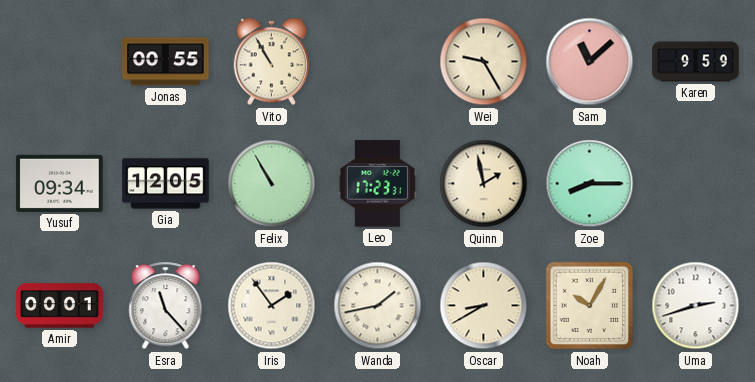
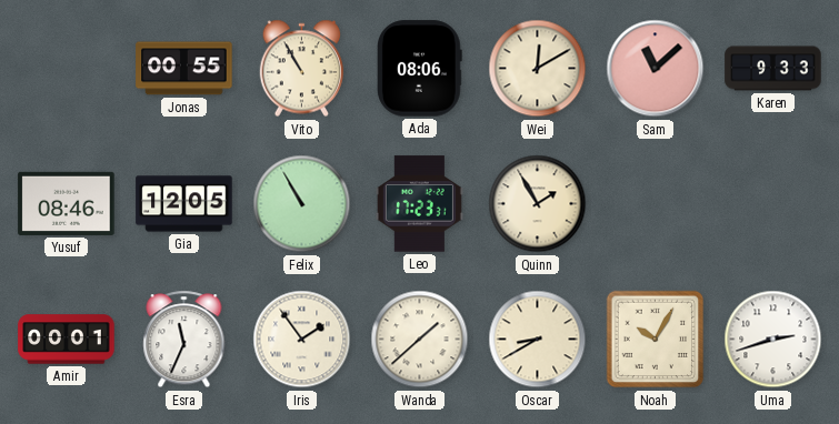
Ada: none -> 08:06 (420, 69)
Wei: 9:25 -> 12:10 (538, 69)
Karen: 9:59 -> 9:33 (773, 69)
Yusuf: 09:34 -> 08:46 (67, 203)
Quinn: 1:58 -> 1:55 (538, 204)
Zoe: 8:15 -> none (590, 184)
Esra: 11:23 -> 11:34 (184, 340)
Wanda: 1:43 -> 1:38 (420, 340)
